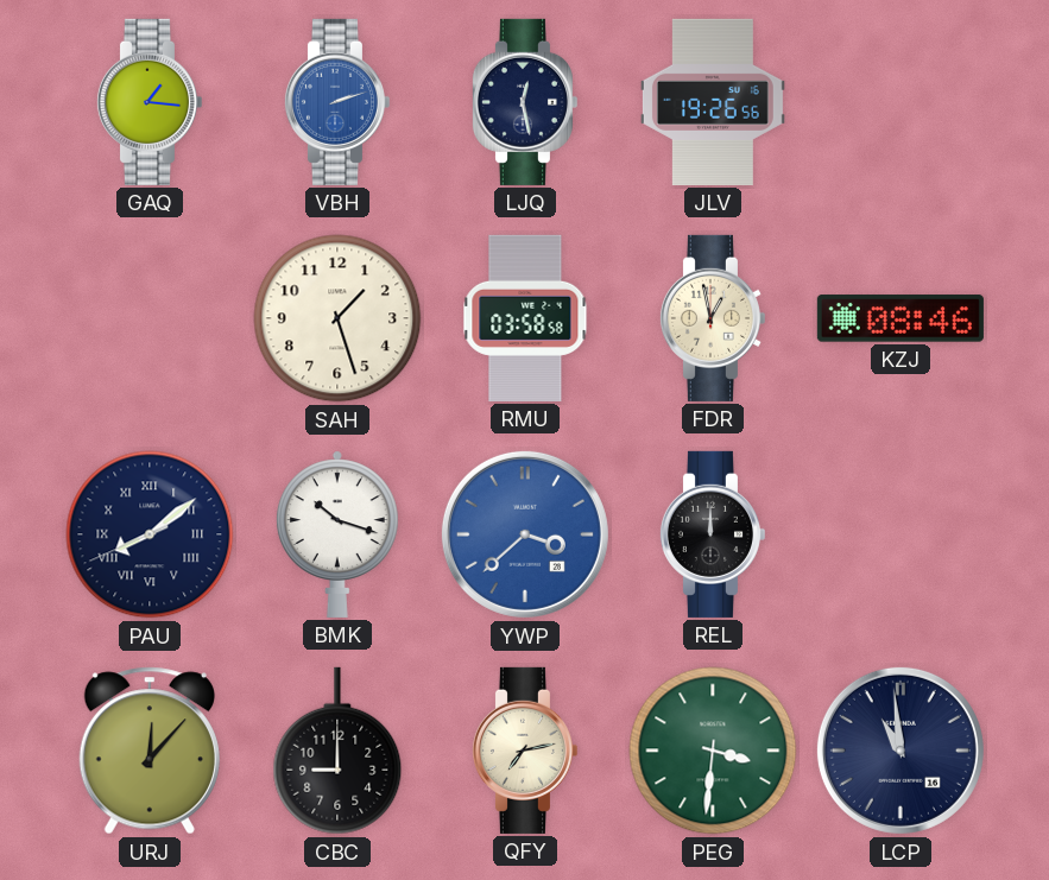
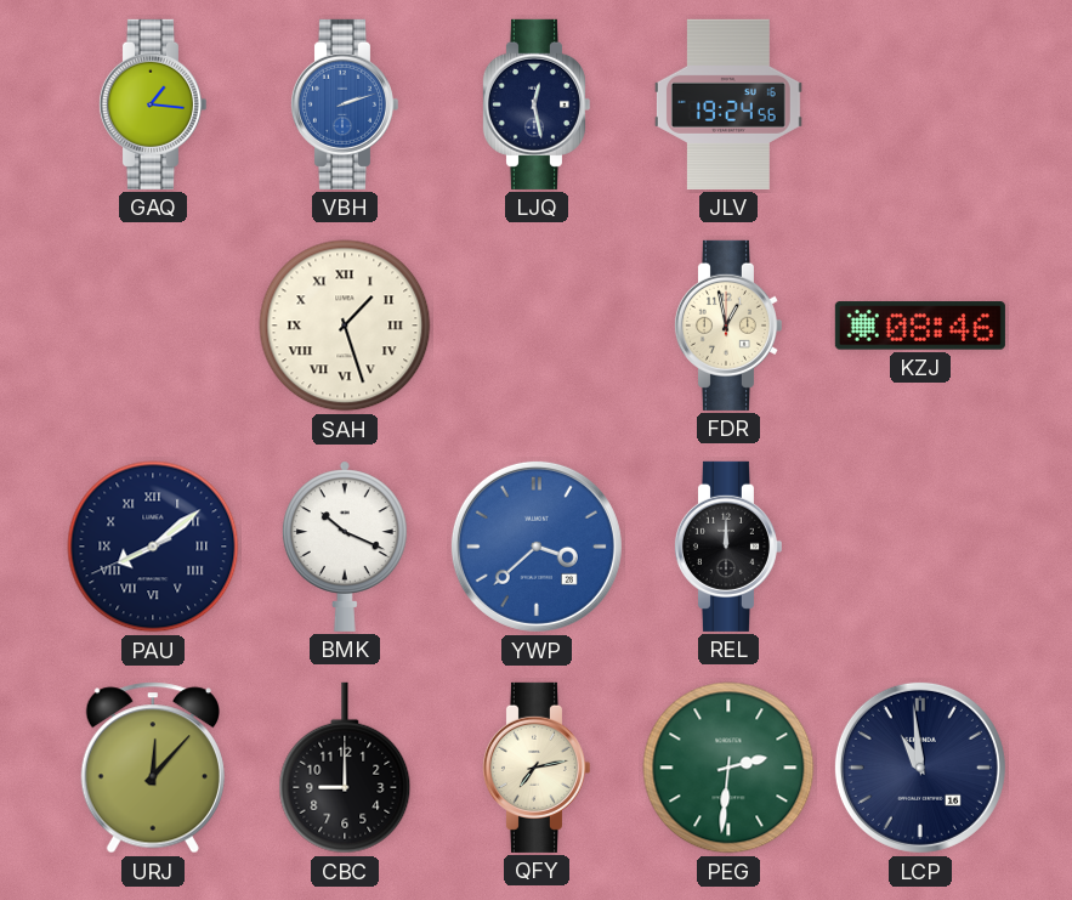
JLV: 19:26 -> 19:24 (728, 104)
SAH numerals: Arabic -> Roman (345, 326)
RMU: 03:58 -> none (525, 318)
BMK: 10:18 -> 10:19 (345, 547)
PEG: 3:31 -> 2:31 (728, 768)
